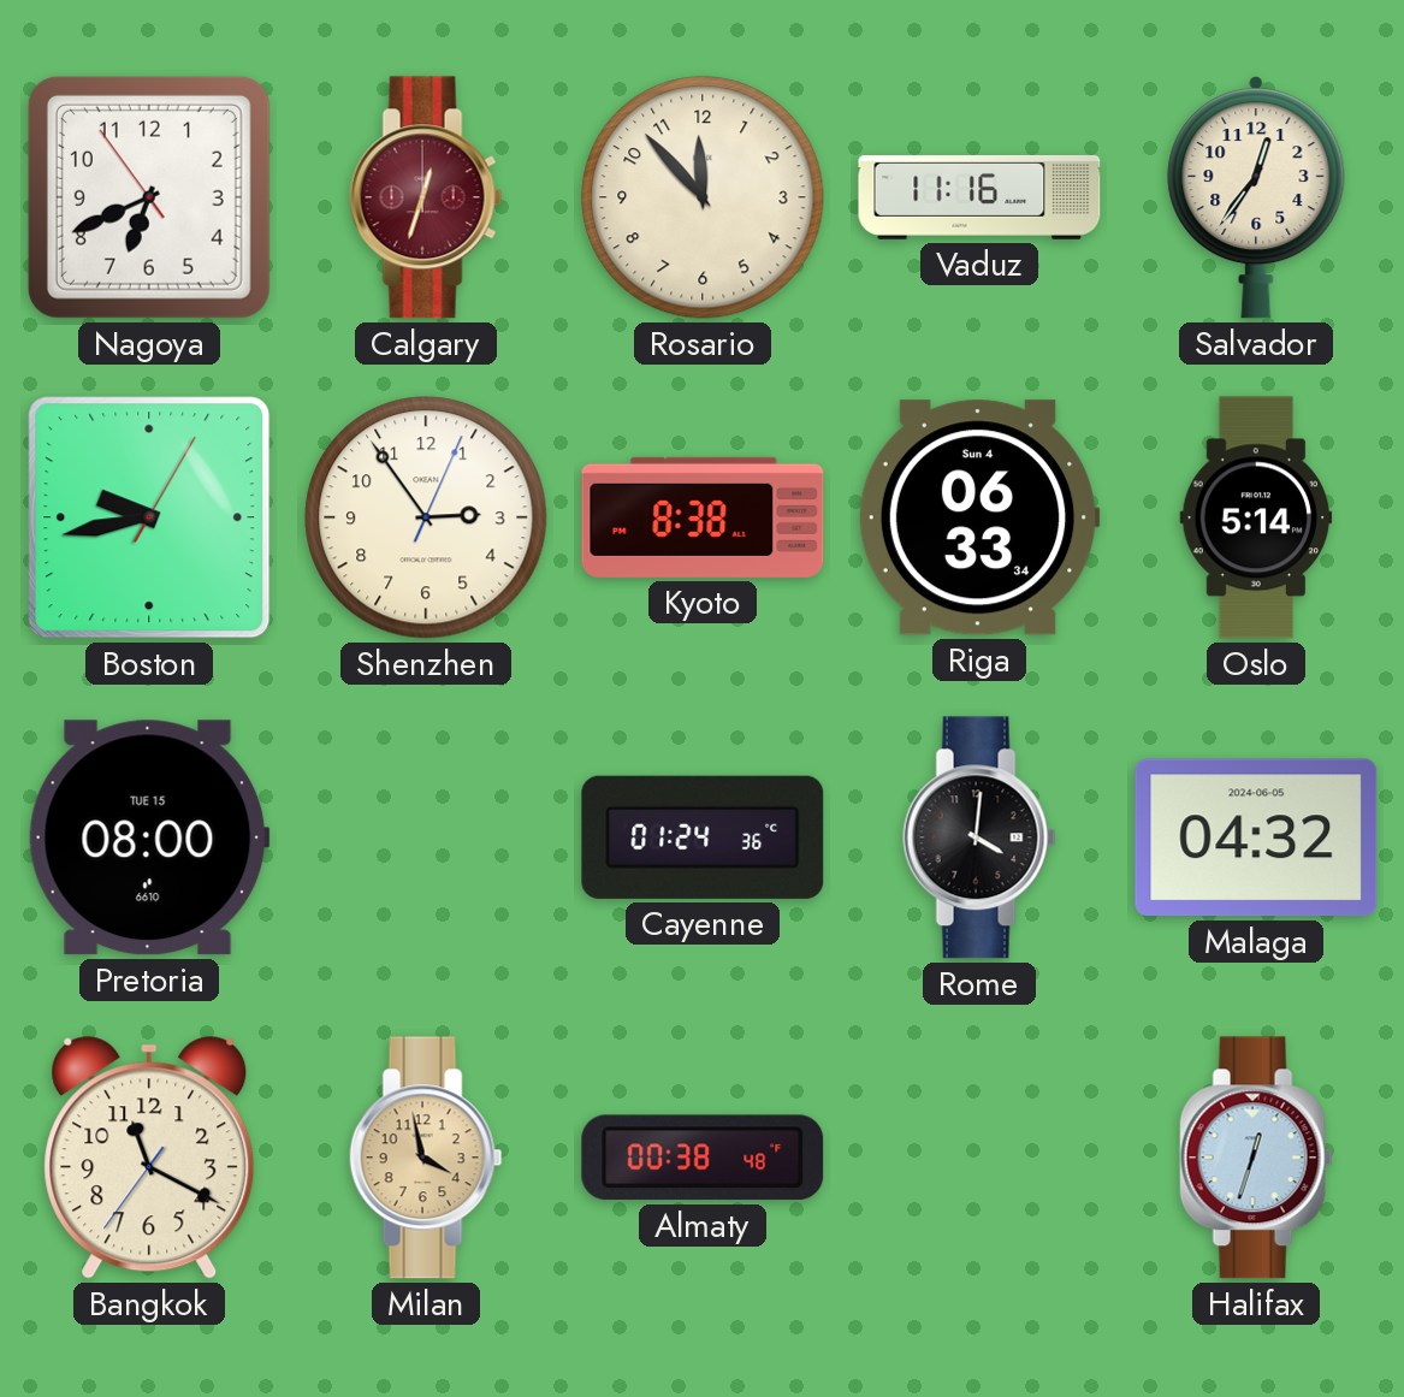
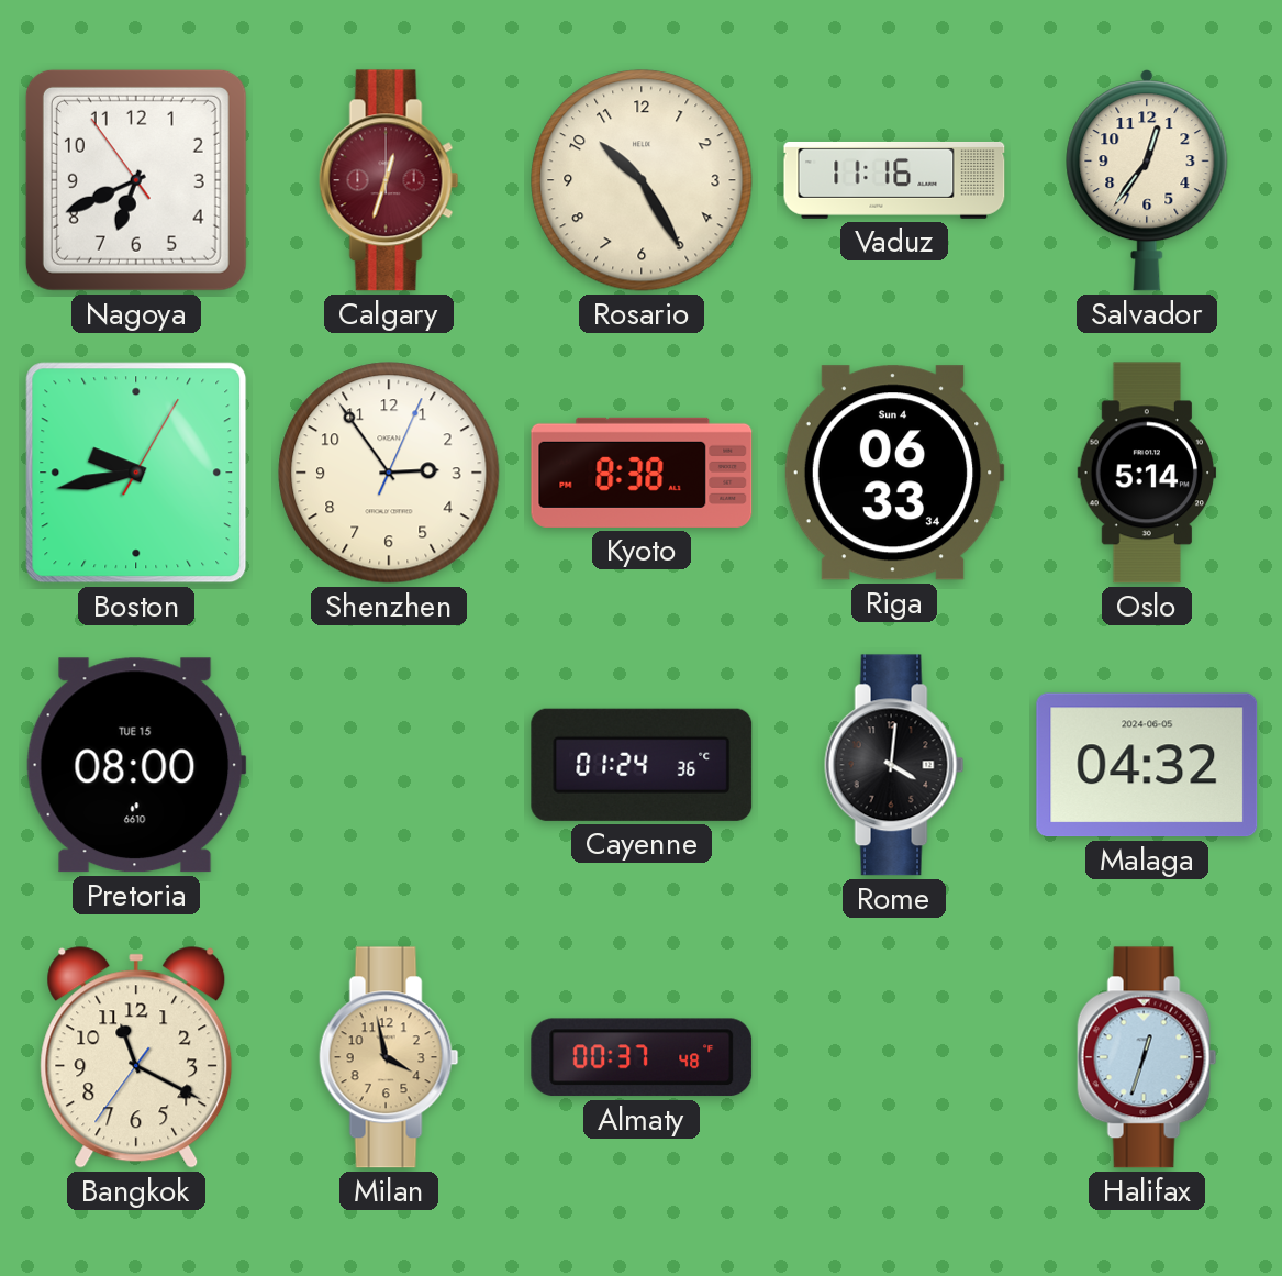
Rosario: 11:53 -> 10:25 (642, 180)
Almaty: 00:38 -> 00:37 (642, 1057)
